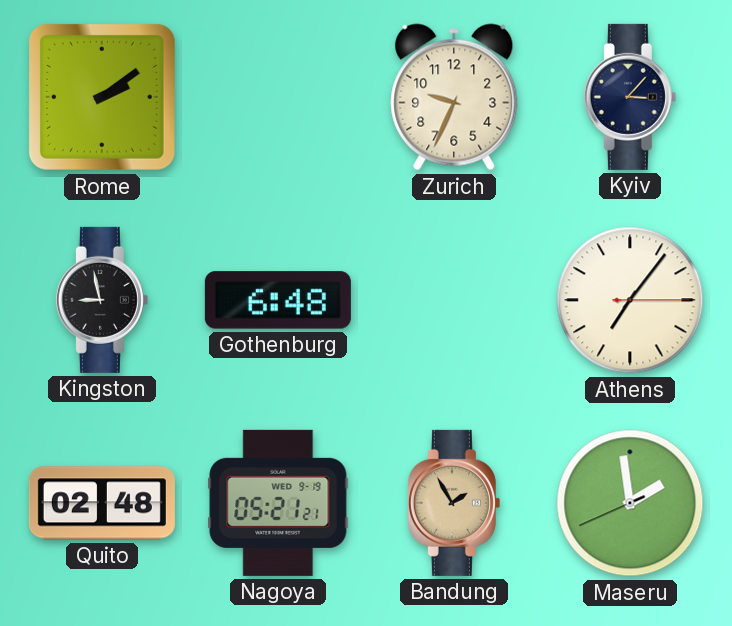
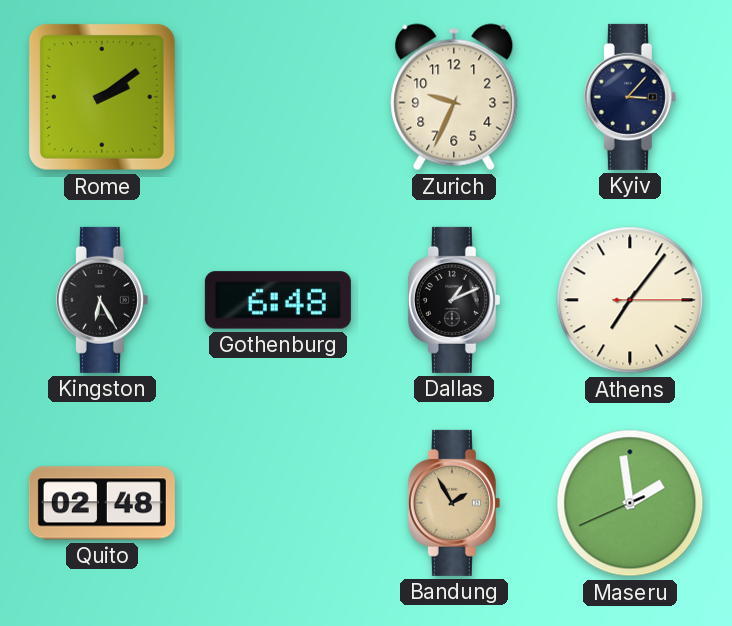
Kingston: 8:58 -> 6:25 (102, 300)
Dallas: none -> 1:11 (454, 300)
Nagoya: 05:21 -> none (278, 503)
